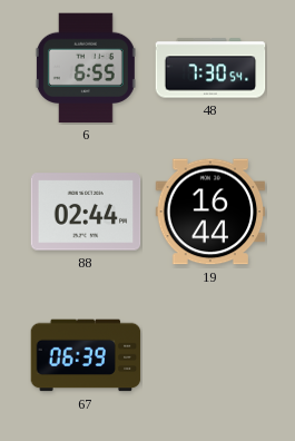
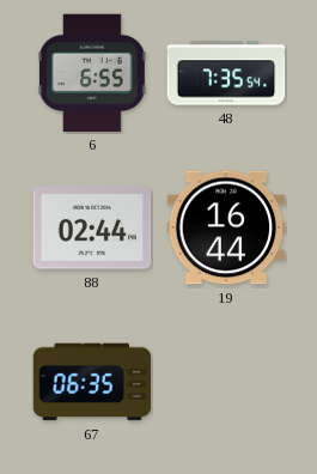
48: 7:30 -> 7:35 (226, 73)
67: 06:39 -> 06:35 (92, 382)
